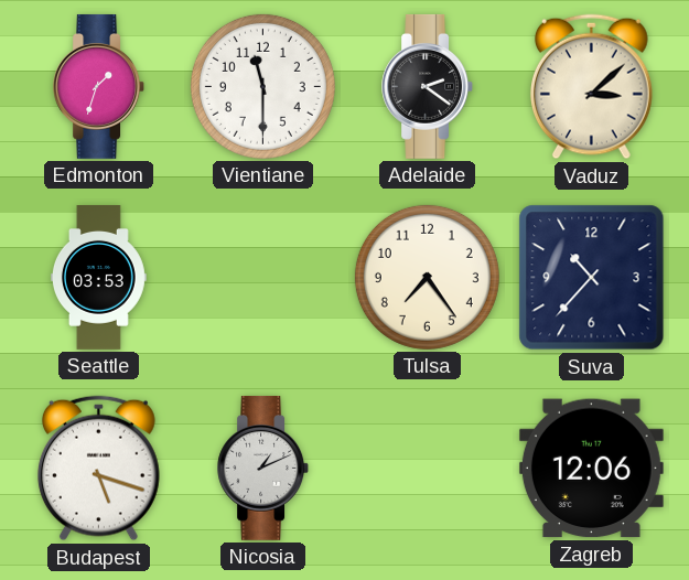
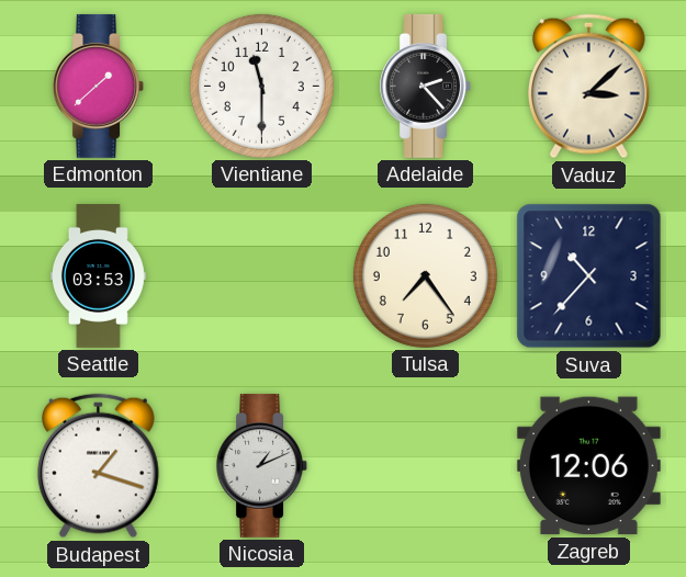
Edmonton: 1:33 -> 1:38 (99, 86)
Adelaide: 2:21 -> 2:23 (426, 86)
Budapest: 5:18 -> 1:18 (98, 466)
